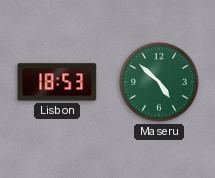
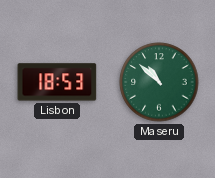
Maseru: 4:52 -> 10:52 (159, 82)
